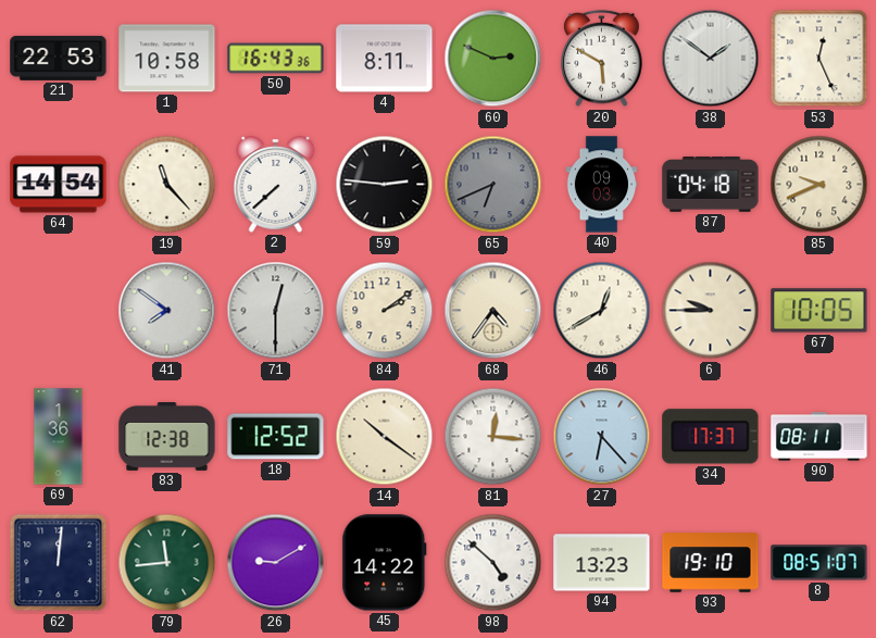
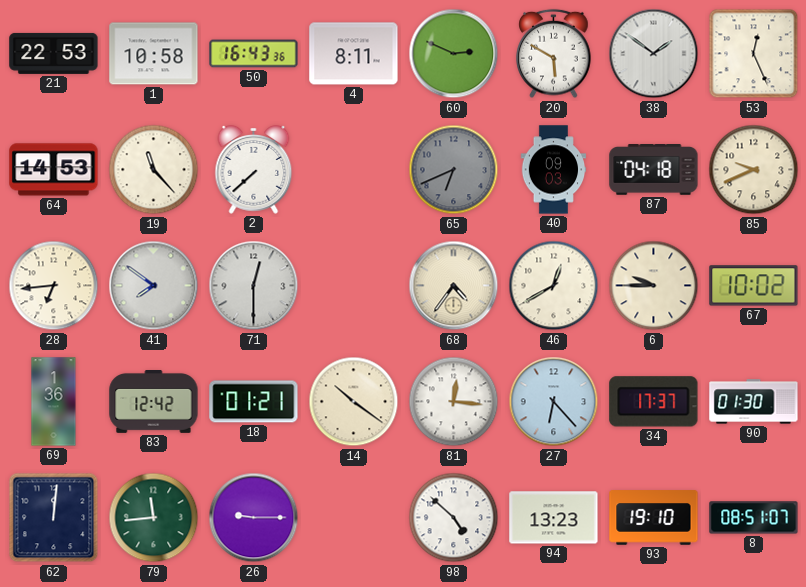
64: 14:54 -> 14:53 (54, 170)
59: 2:46 -> none (385, 185)
28: none -> 6:44 (54, 286)
84: 2:09 -> none (385, 311)
67: 10:05 -> 10:02 (754, 286)
83: 12:38 -> 12:42 (154, 402)
18: 12:52 -> 01:21 (254, 402)
90: 08:11 -> 01:30 (754, 402)
26: 9:10 -> 9:15 (254, 518)
45: 14:22 -> none (385, 563)
